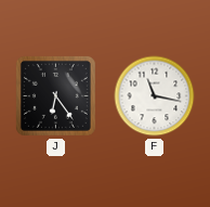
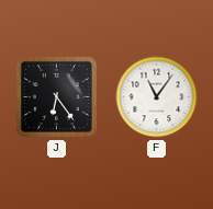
F: 11:17 -> 11:06 (157, 97)
